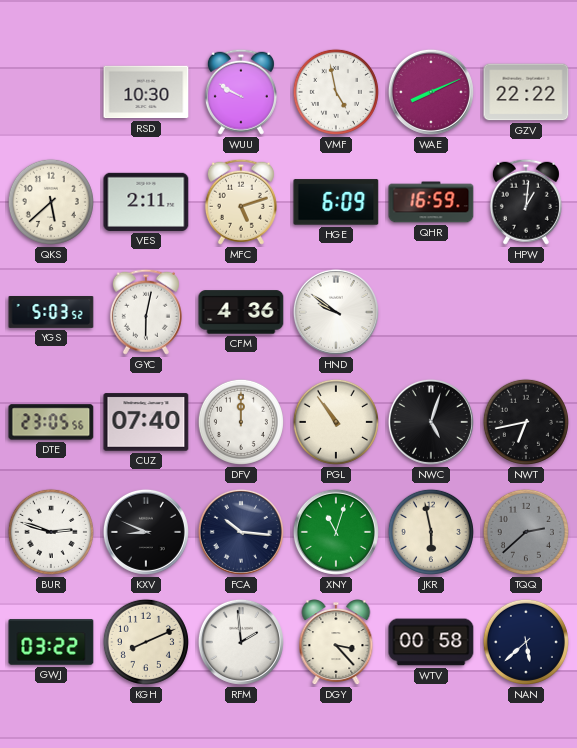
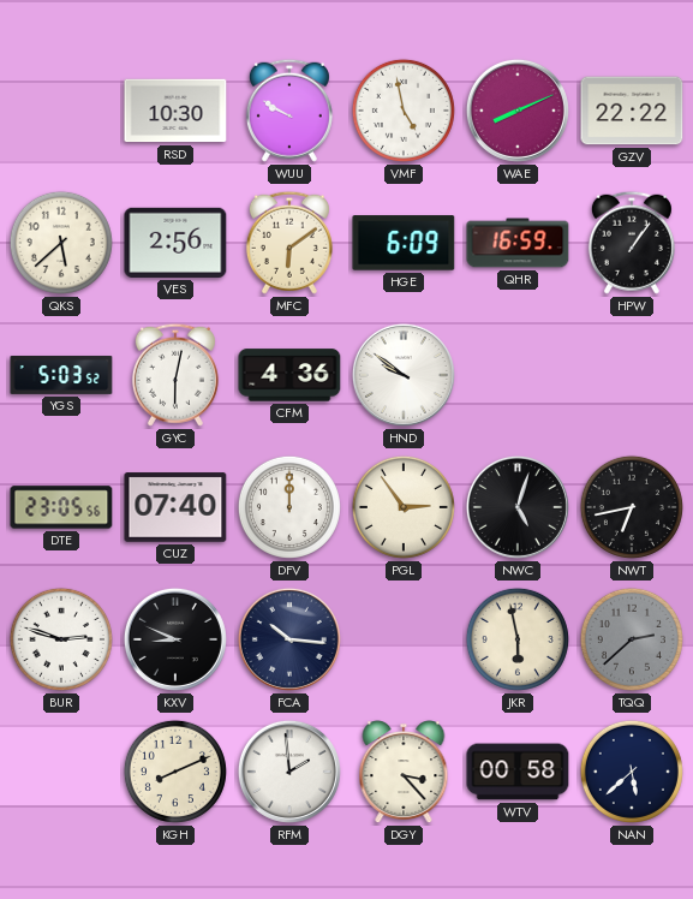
VES: 2:11 -> 2:56 (175, 243)
MFC: 5:12 -> 6:09 (289, 243)
HPW: 1:01 -> 1:06 (632, 243)
PGL: 10:54 -> 2:54 (404, 507)
XNY: 11:03 -> none (336, 532)
GWJ: 03:22 -> none (51, 642)
